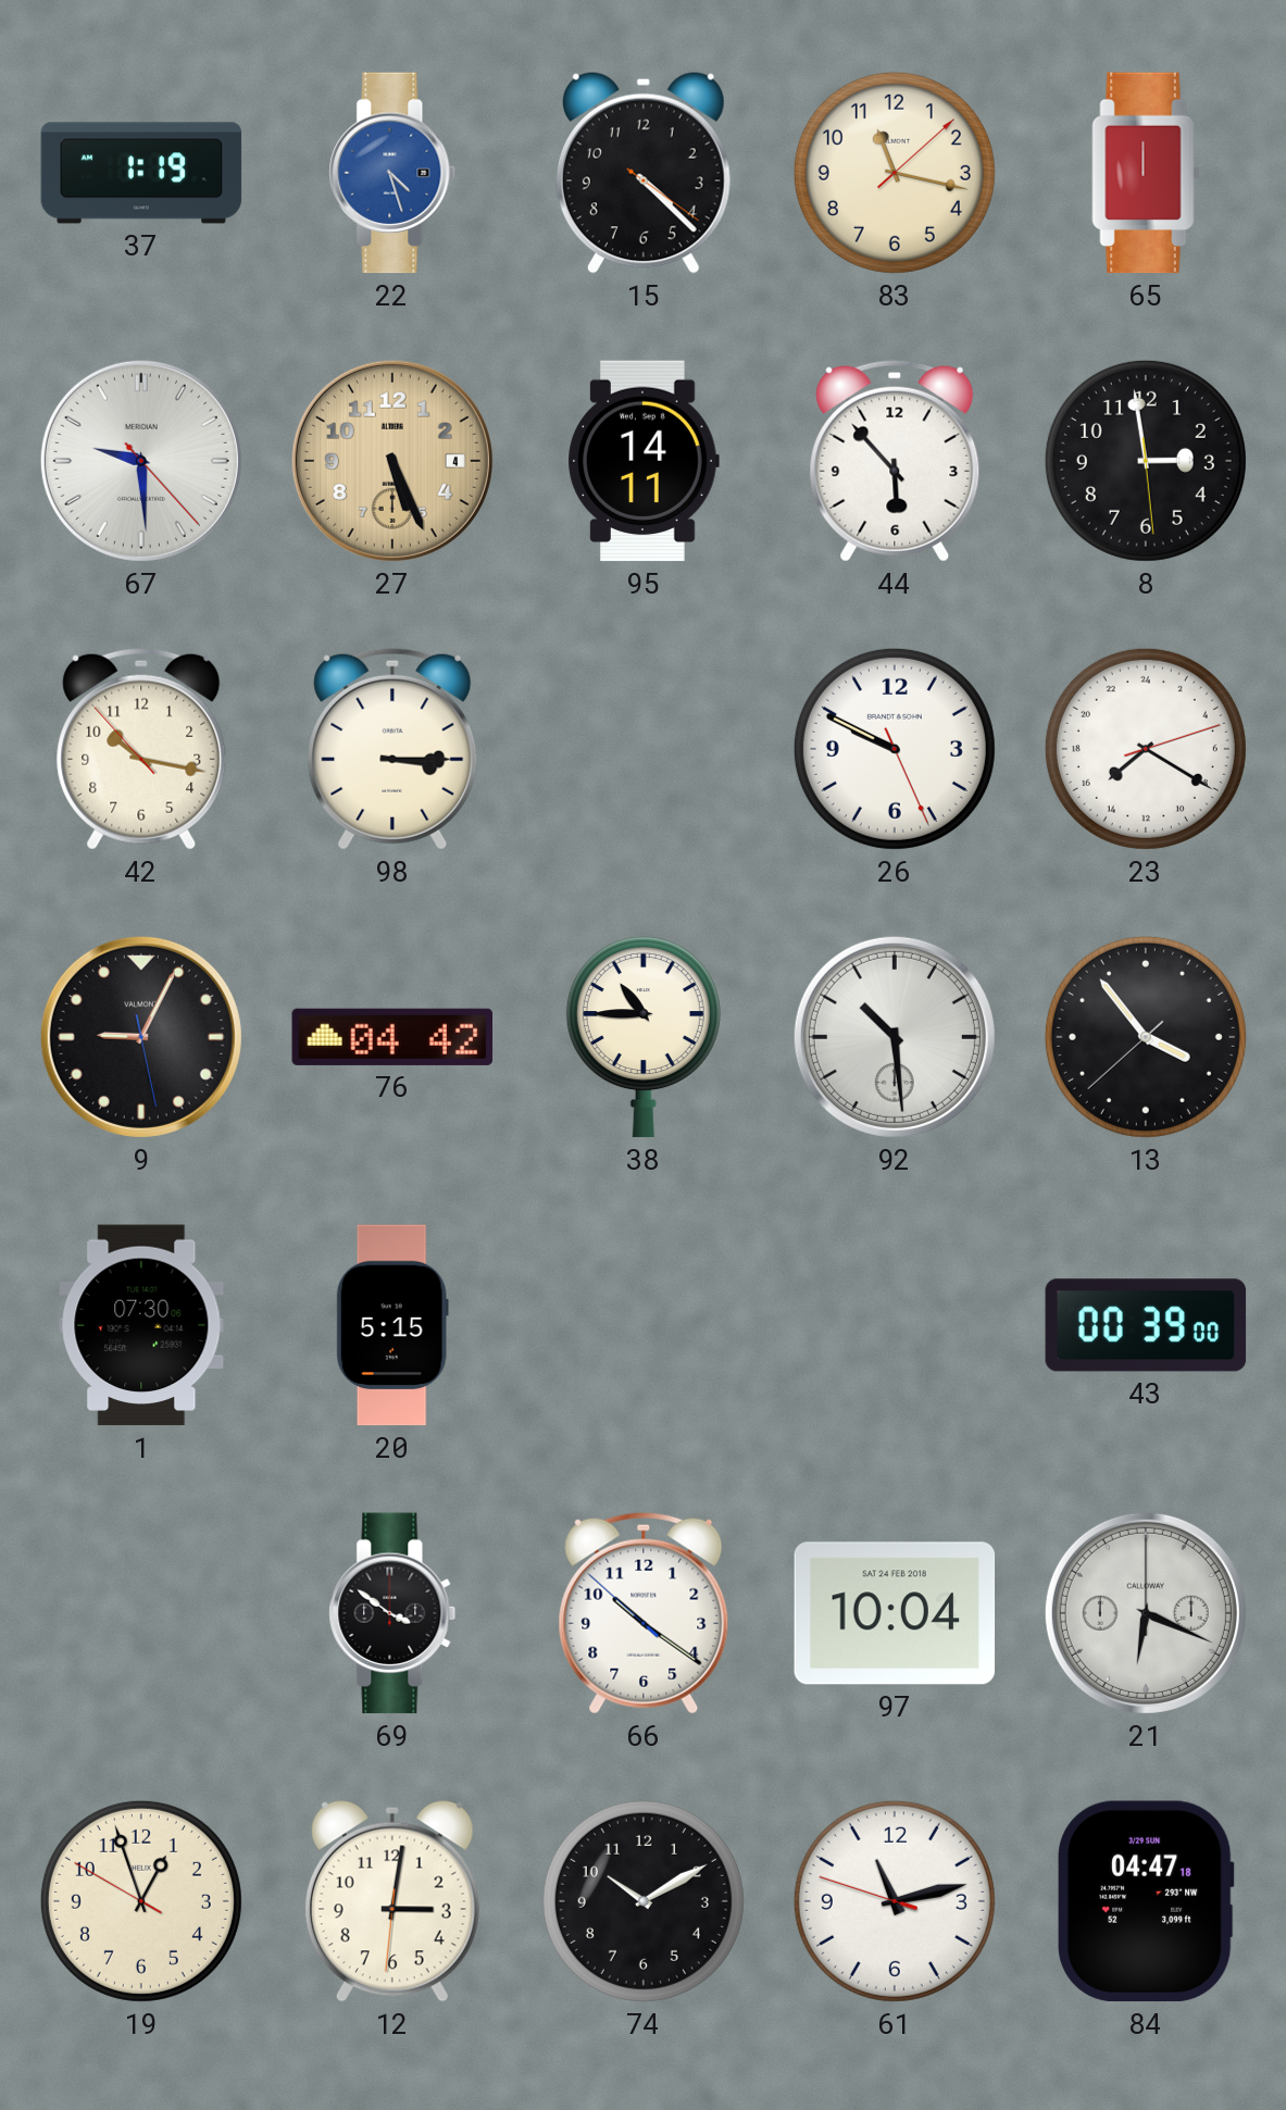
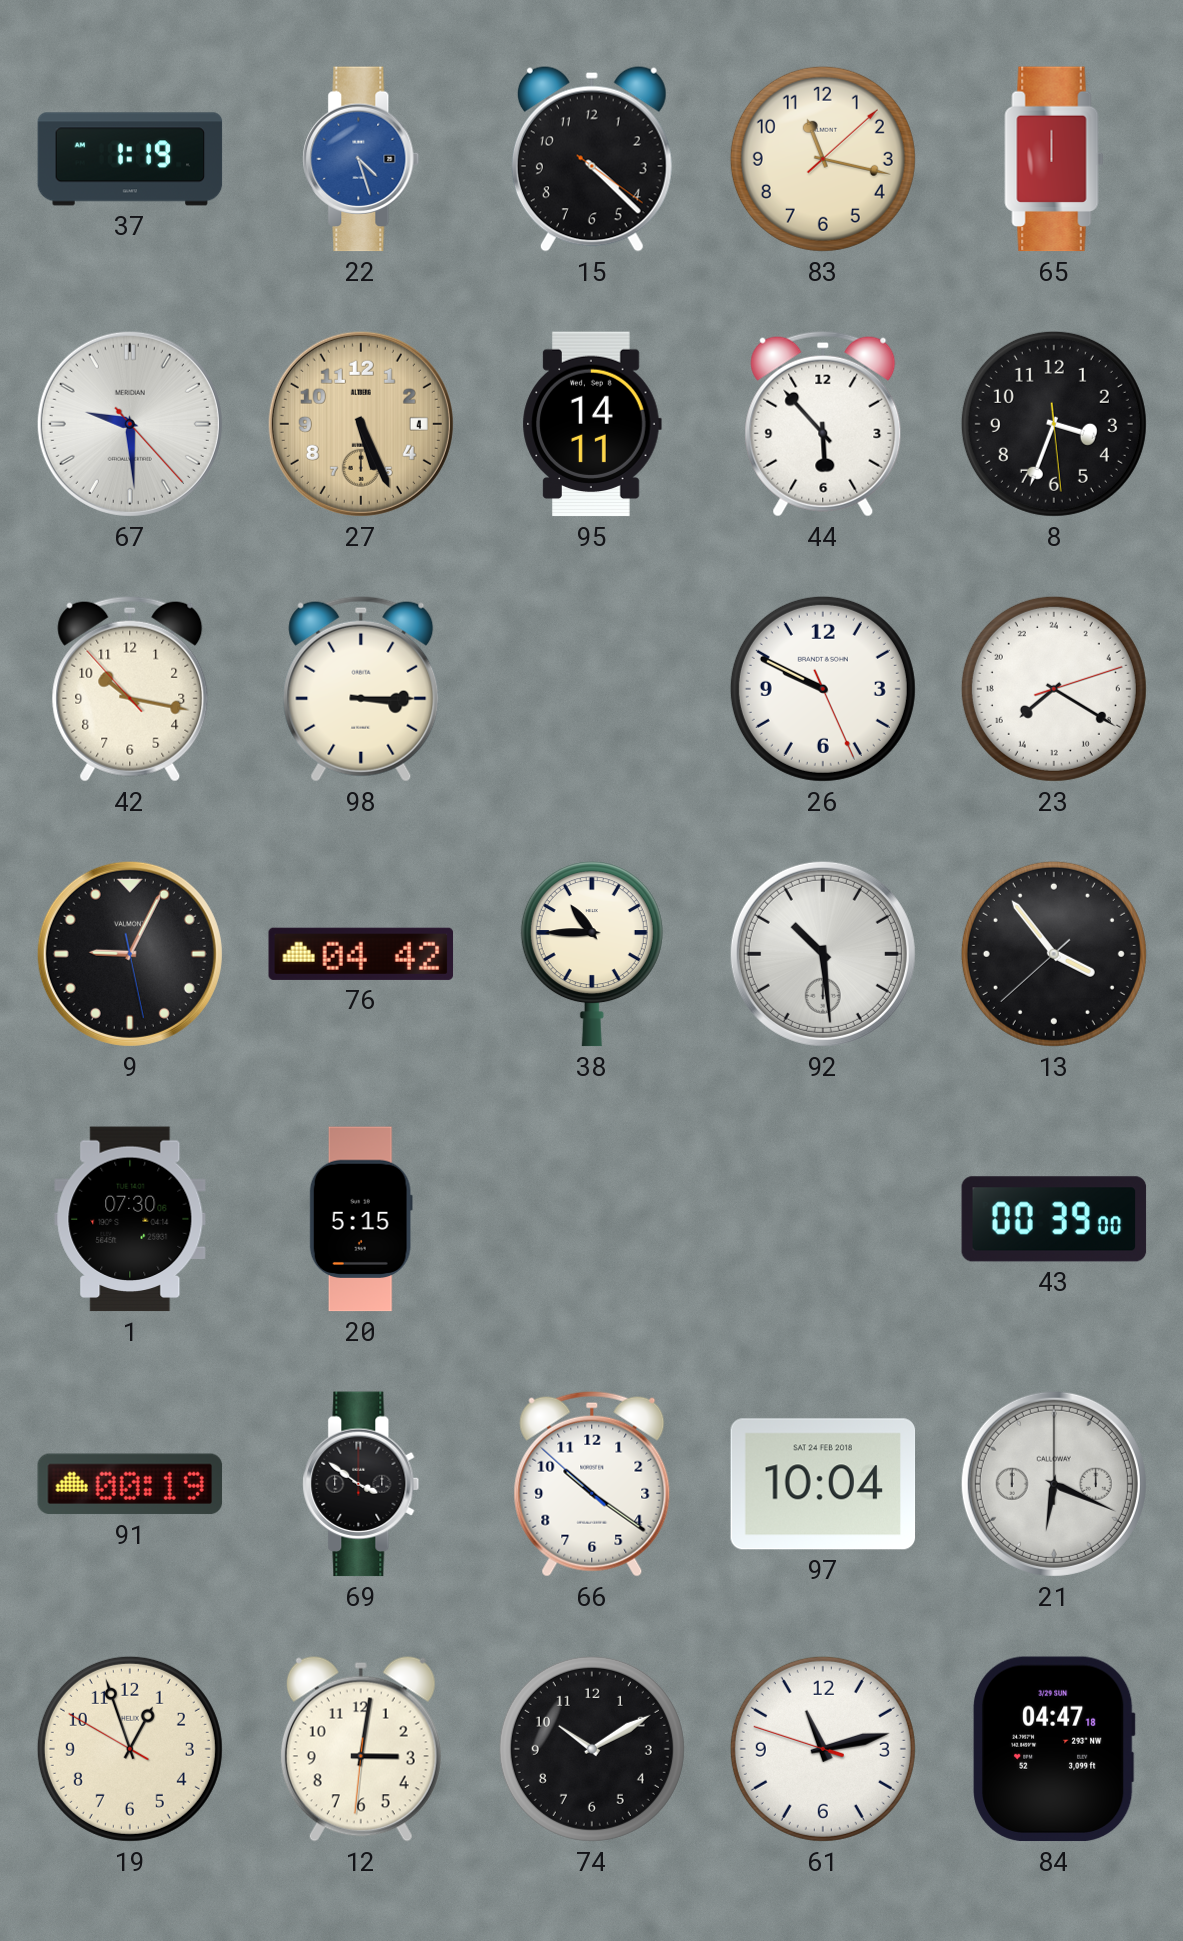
8: 2:58 -> 3:33 (1054, 424)
91: none -> 00:19 (130, 1484)
